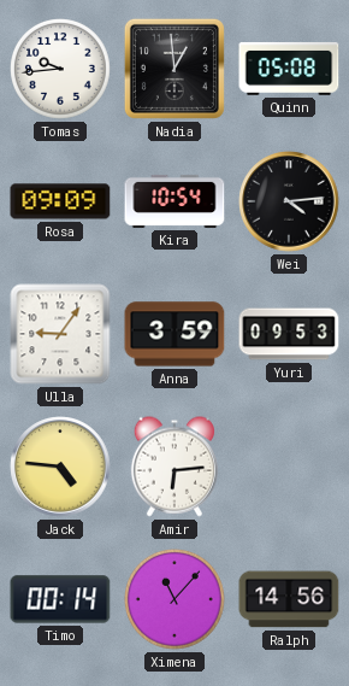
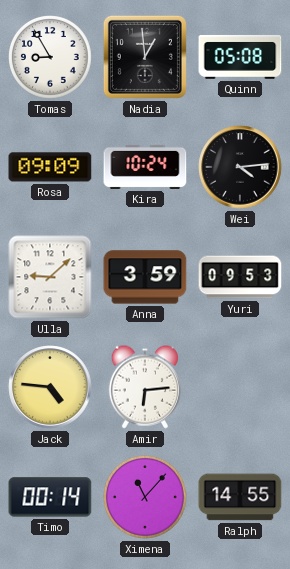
Tomas: 9:44 -> 8:55 (51, 58)
Kira: 10:54 -> 10:24 (145, 167)
Ulla: 9:06 -> 9:08 (50, 277)
Ralph: 14:56 -> 14:55 (240, 497)
